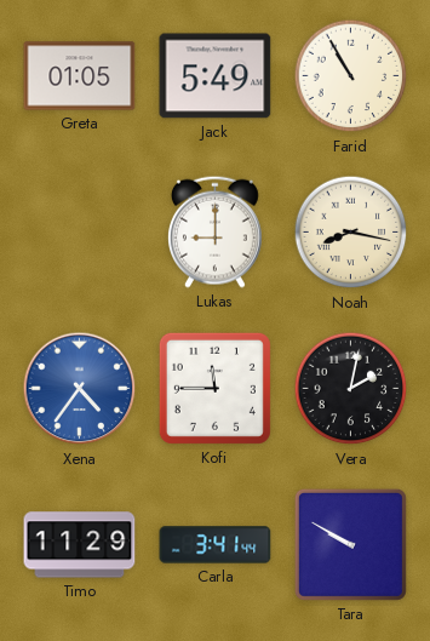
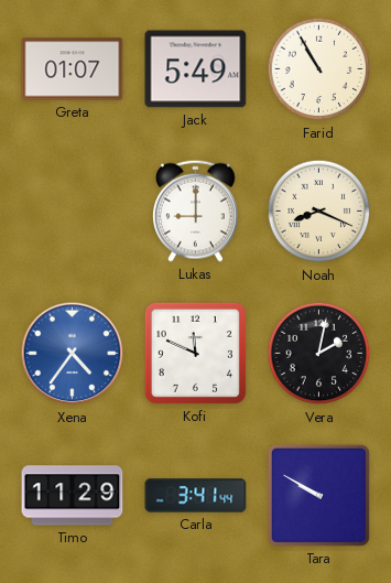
Greta: 01:05 -> 01:07 (73, 69)
Noah: 8:17 -> 8:19 (319, 212)
Kofi: 11:45 -> 11:49 (195, 353)
